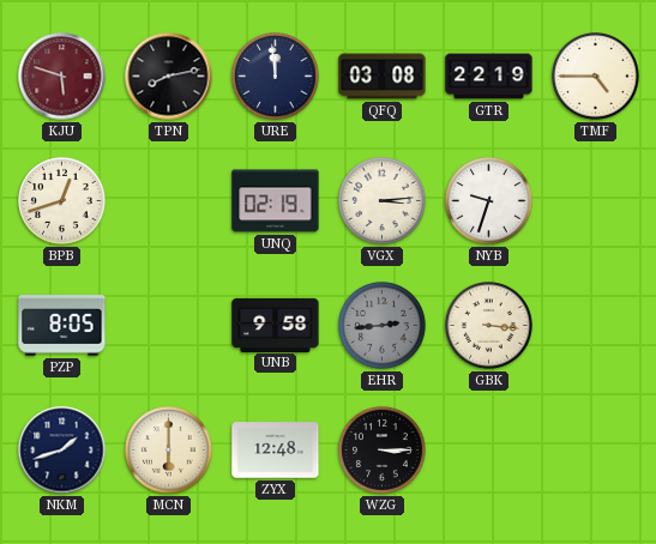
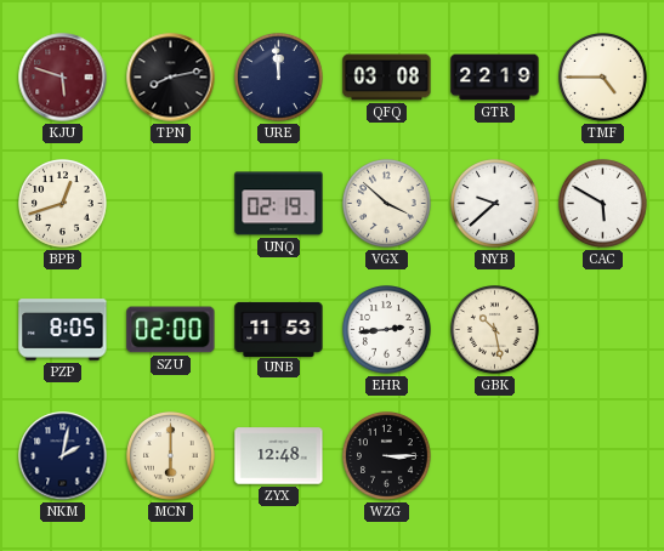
VGX: 3:14 -> 3:52 (387, 204)
NYB: 9:33 -> 9:38 (495, 204)
CAC: none -> 5:50 (603, 204)
SZU: none -> 02:00 (171, 330)
UNB: 9:58 -> 11:53 (279, 329)
EHR dial: grey -> white (387, 330)
GBK: 3:16 -> 10:28 (495, 330)
NKM: 1:42 -> 2:02 (63, 456)
